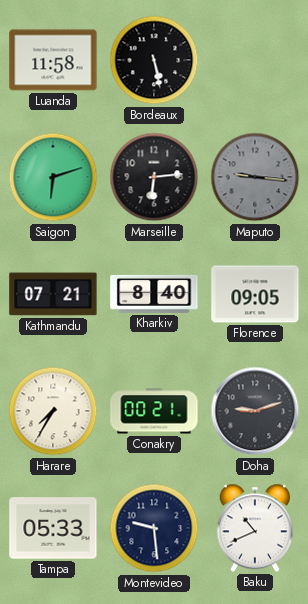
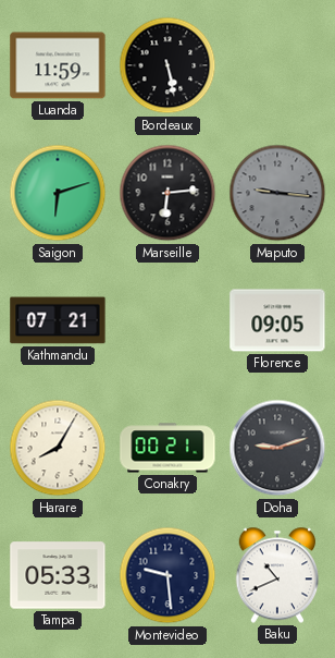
Luanda: 11:58 -> 11:59 (58, 65)
Kharkiv: 8:40 -> none (154, 294)
Harare: 7:35 -> 8:05 (58, 448)
